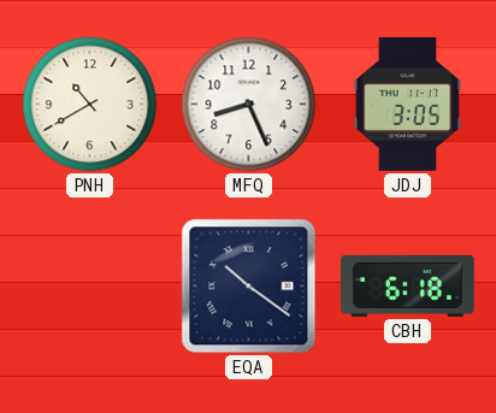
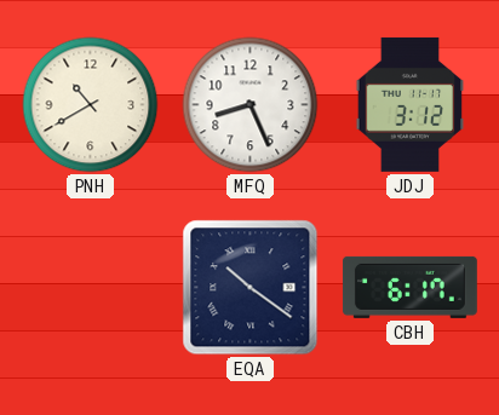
JDJ: 3:05 -> 3:12 (411, 104)
CBH: 6:18 -> 6:17 (409, 287)
